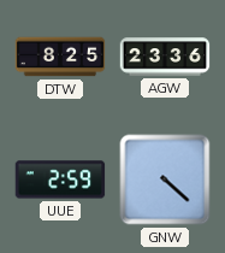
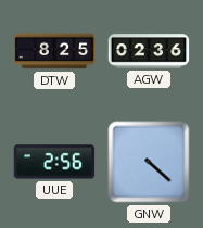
AGW: 23:36 -> 02:36 (149, 51)
UUE: 2:59 -> 2:56 (54, 162)
